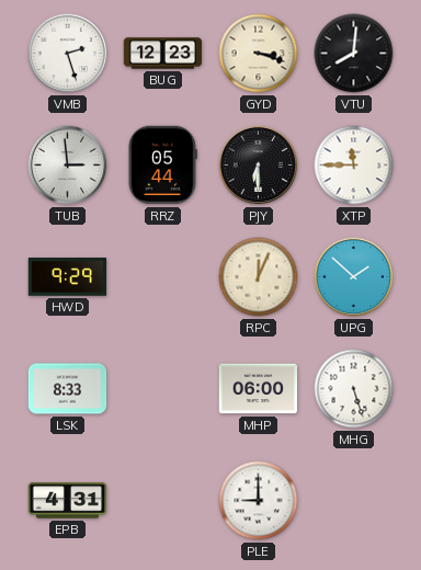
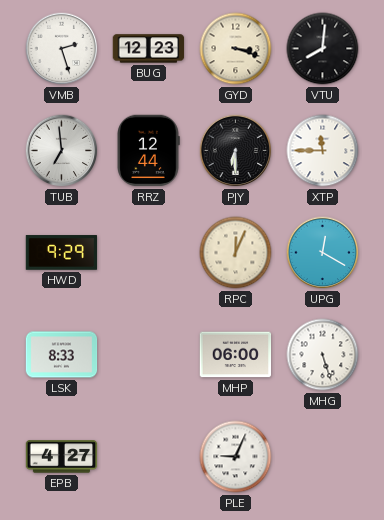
TUB: 2:59 -> 6:59 (62, 151)
RRZ: 05:44 -> 12:44 (148, 151)
UPG: 1:52 -> 12:20 (323, 253)
EPB: 4:31 -> 4:27 (62, 457)
PLE: 9:00 -> 9:04 (236, 457)
